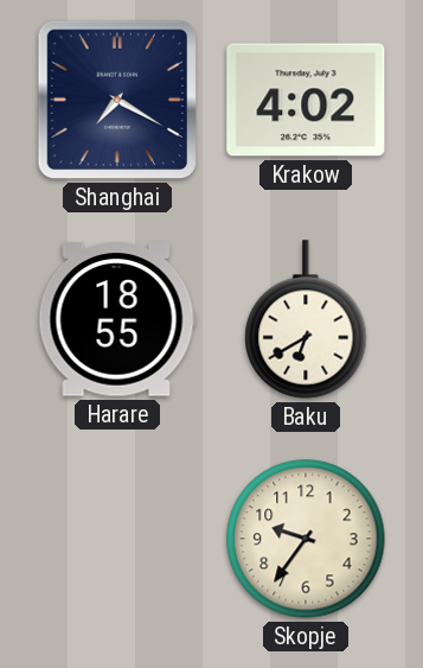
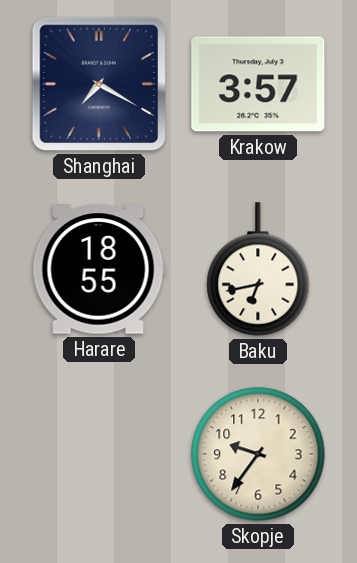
Krakow: 4:02 -> 3:57 (258, 84)
Baku: 6:40 -> 6:43 (258, 269)
